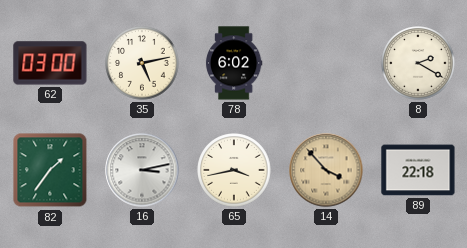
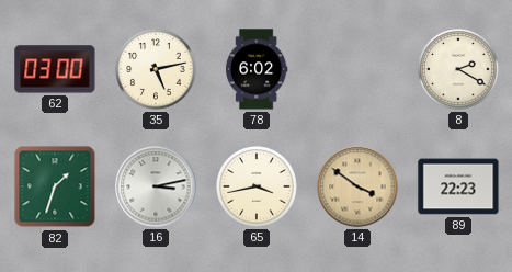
82: 1:36 -> 1:33 (55, 186)
14: 3:53 -> 3:51 (357, 186)
89: 22:18 -> 22:23 (458, 186)
